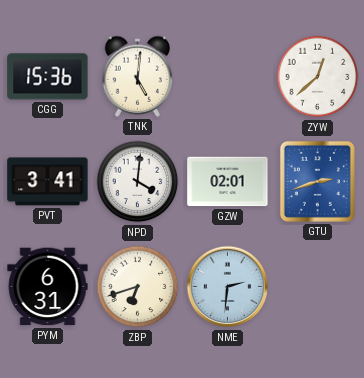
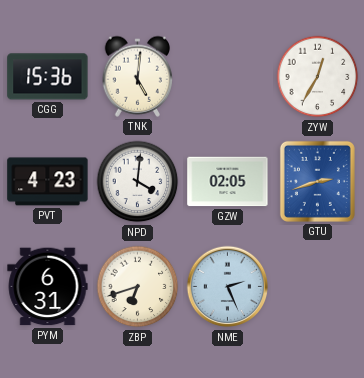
ZYW: 12:38 -> 12:35 (318, 77)
PVT: 3:41 -> 4:23 (48, 182)
GZW: 02:01 -> 02:05 (228, 182)
NME: 2:31 -> 2:26 (228, 287)
